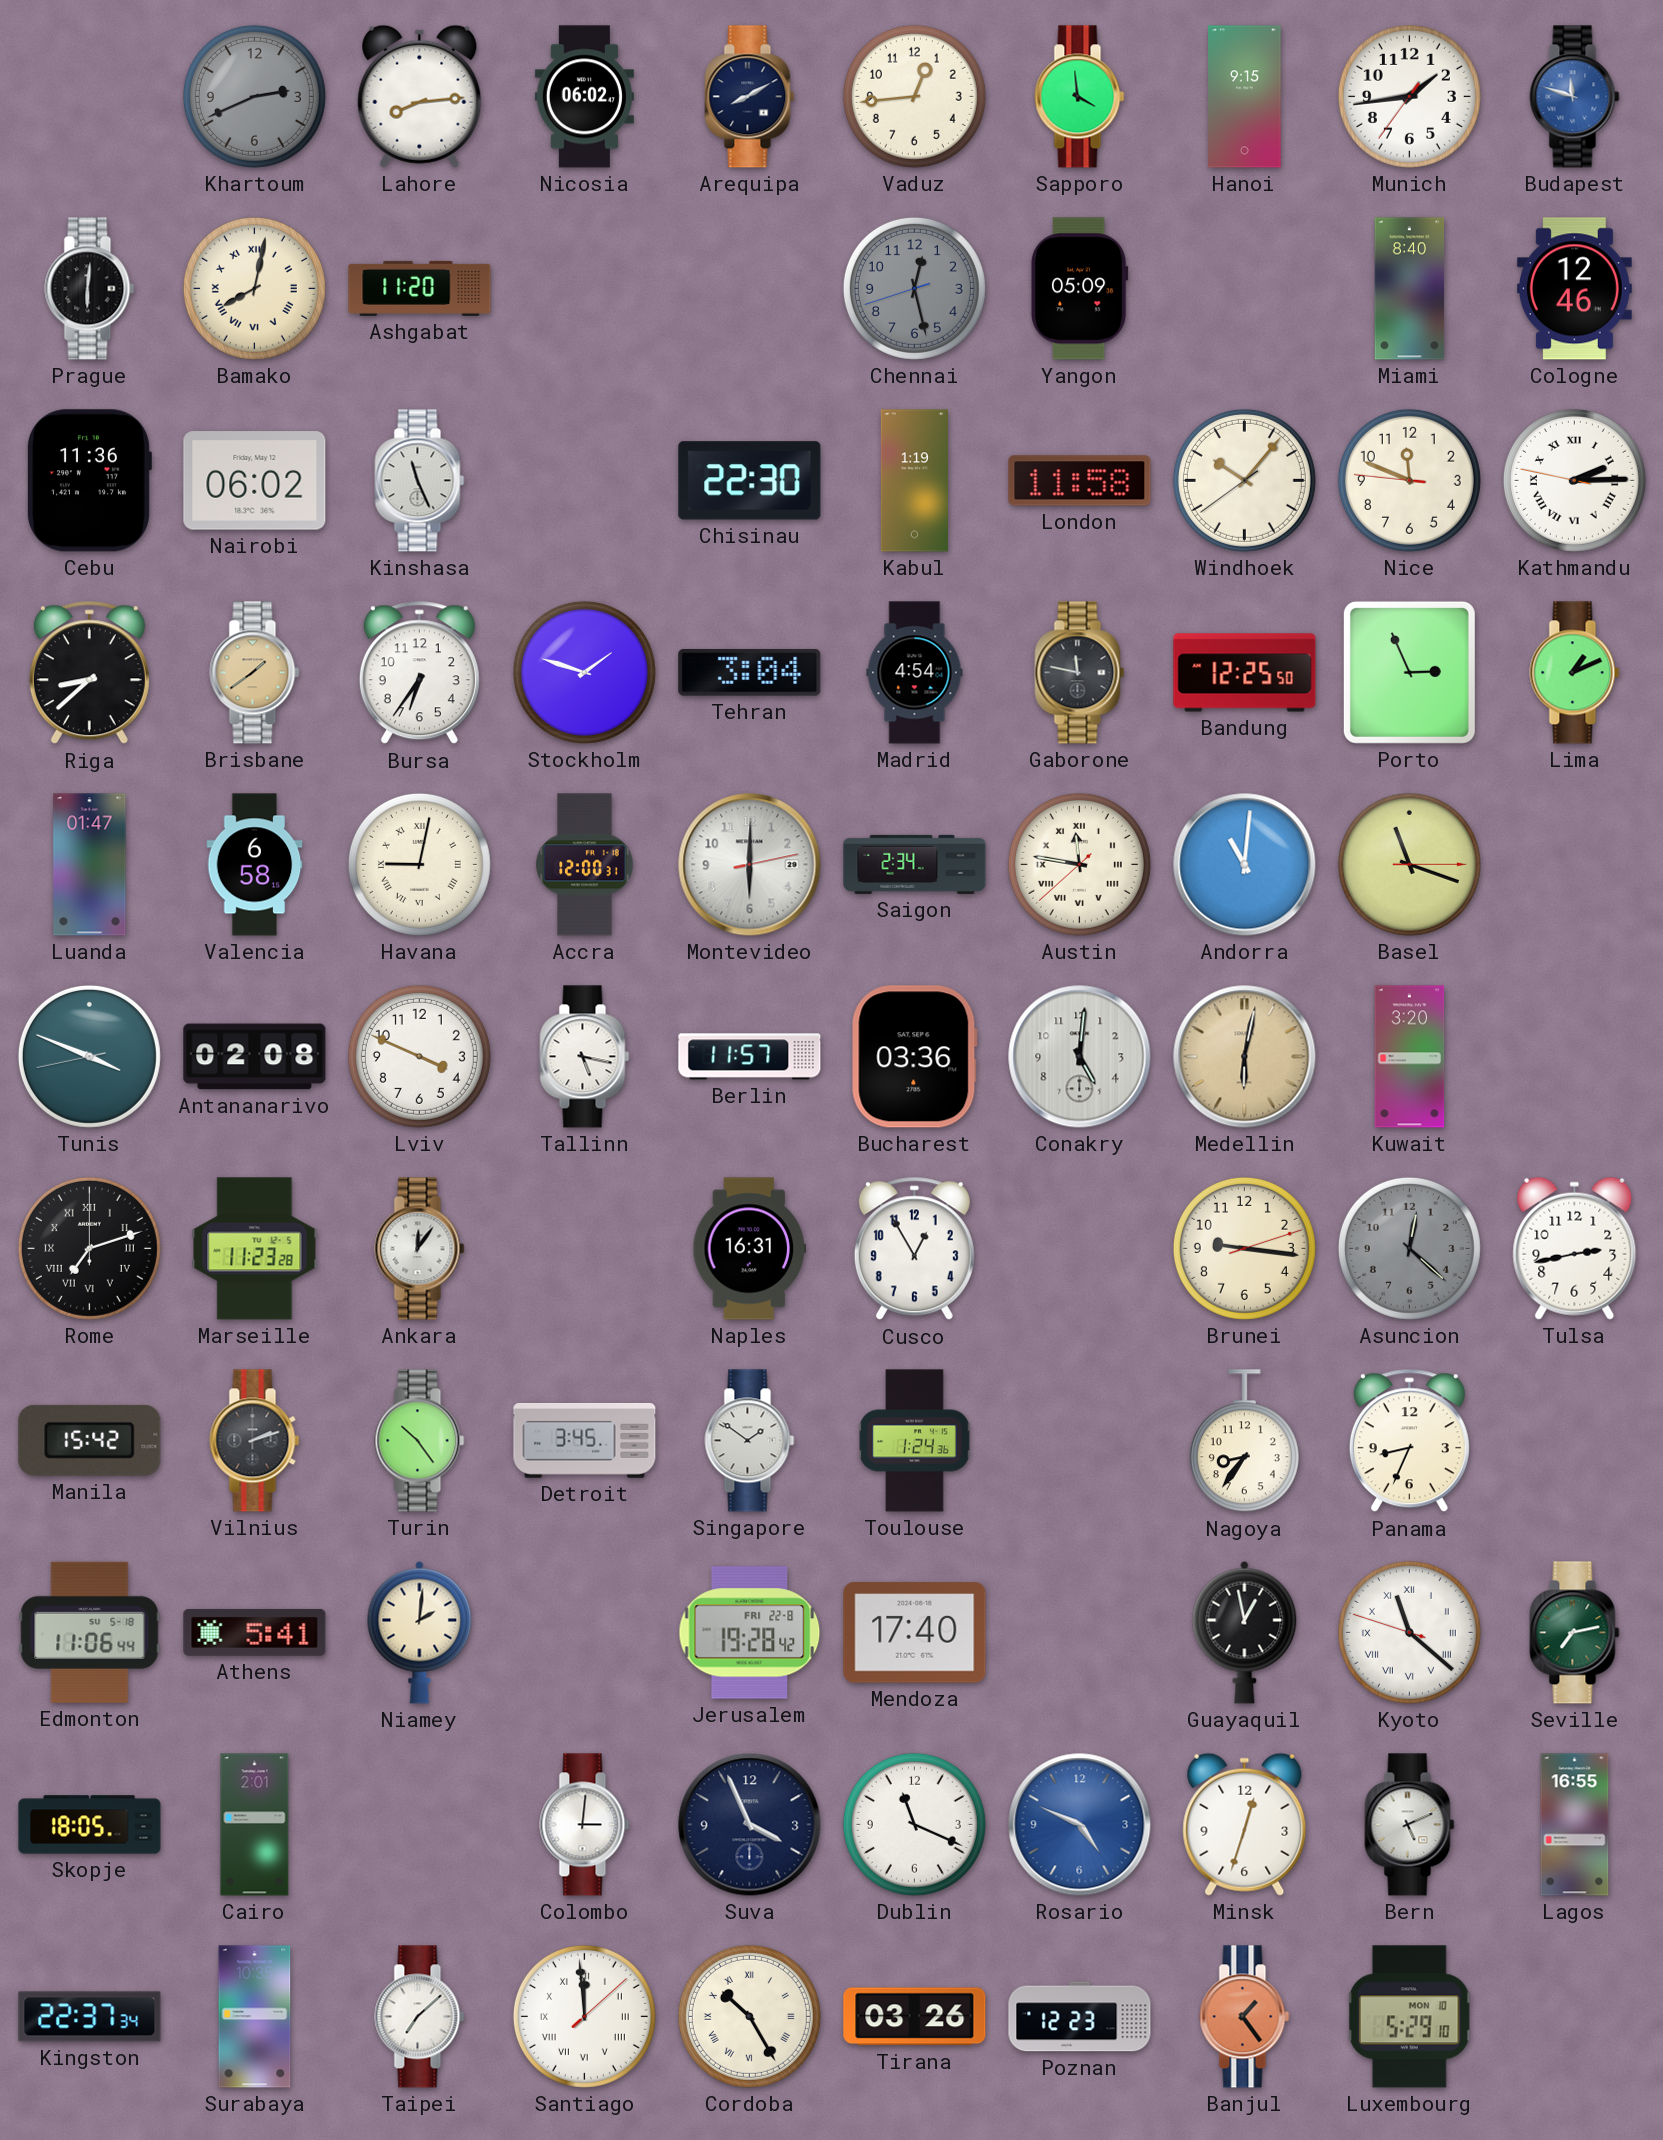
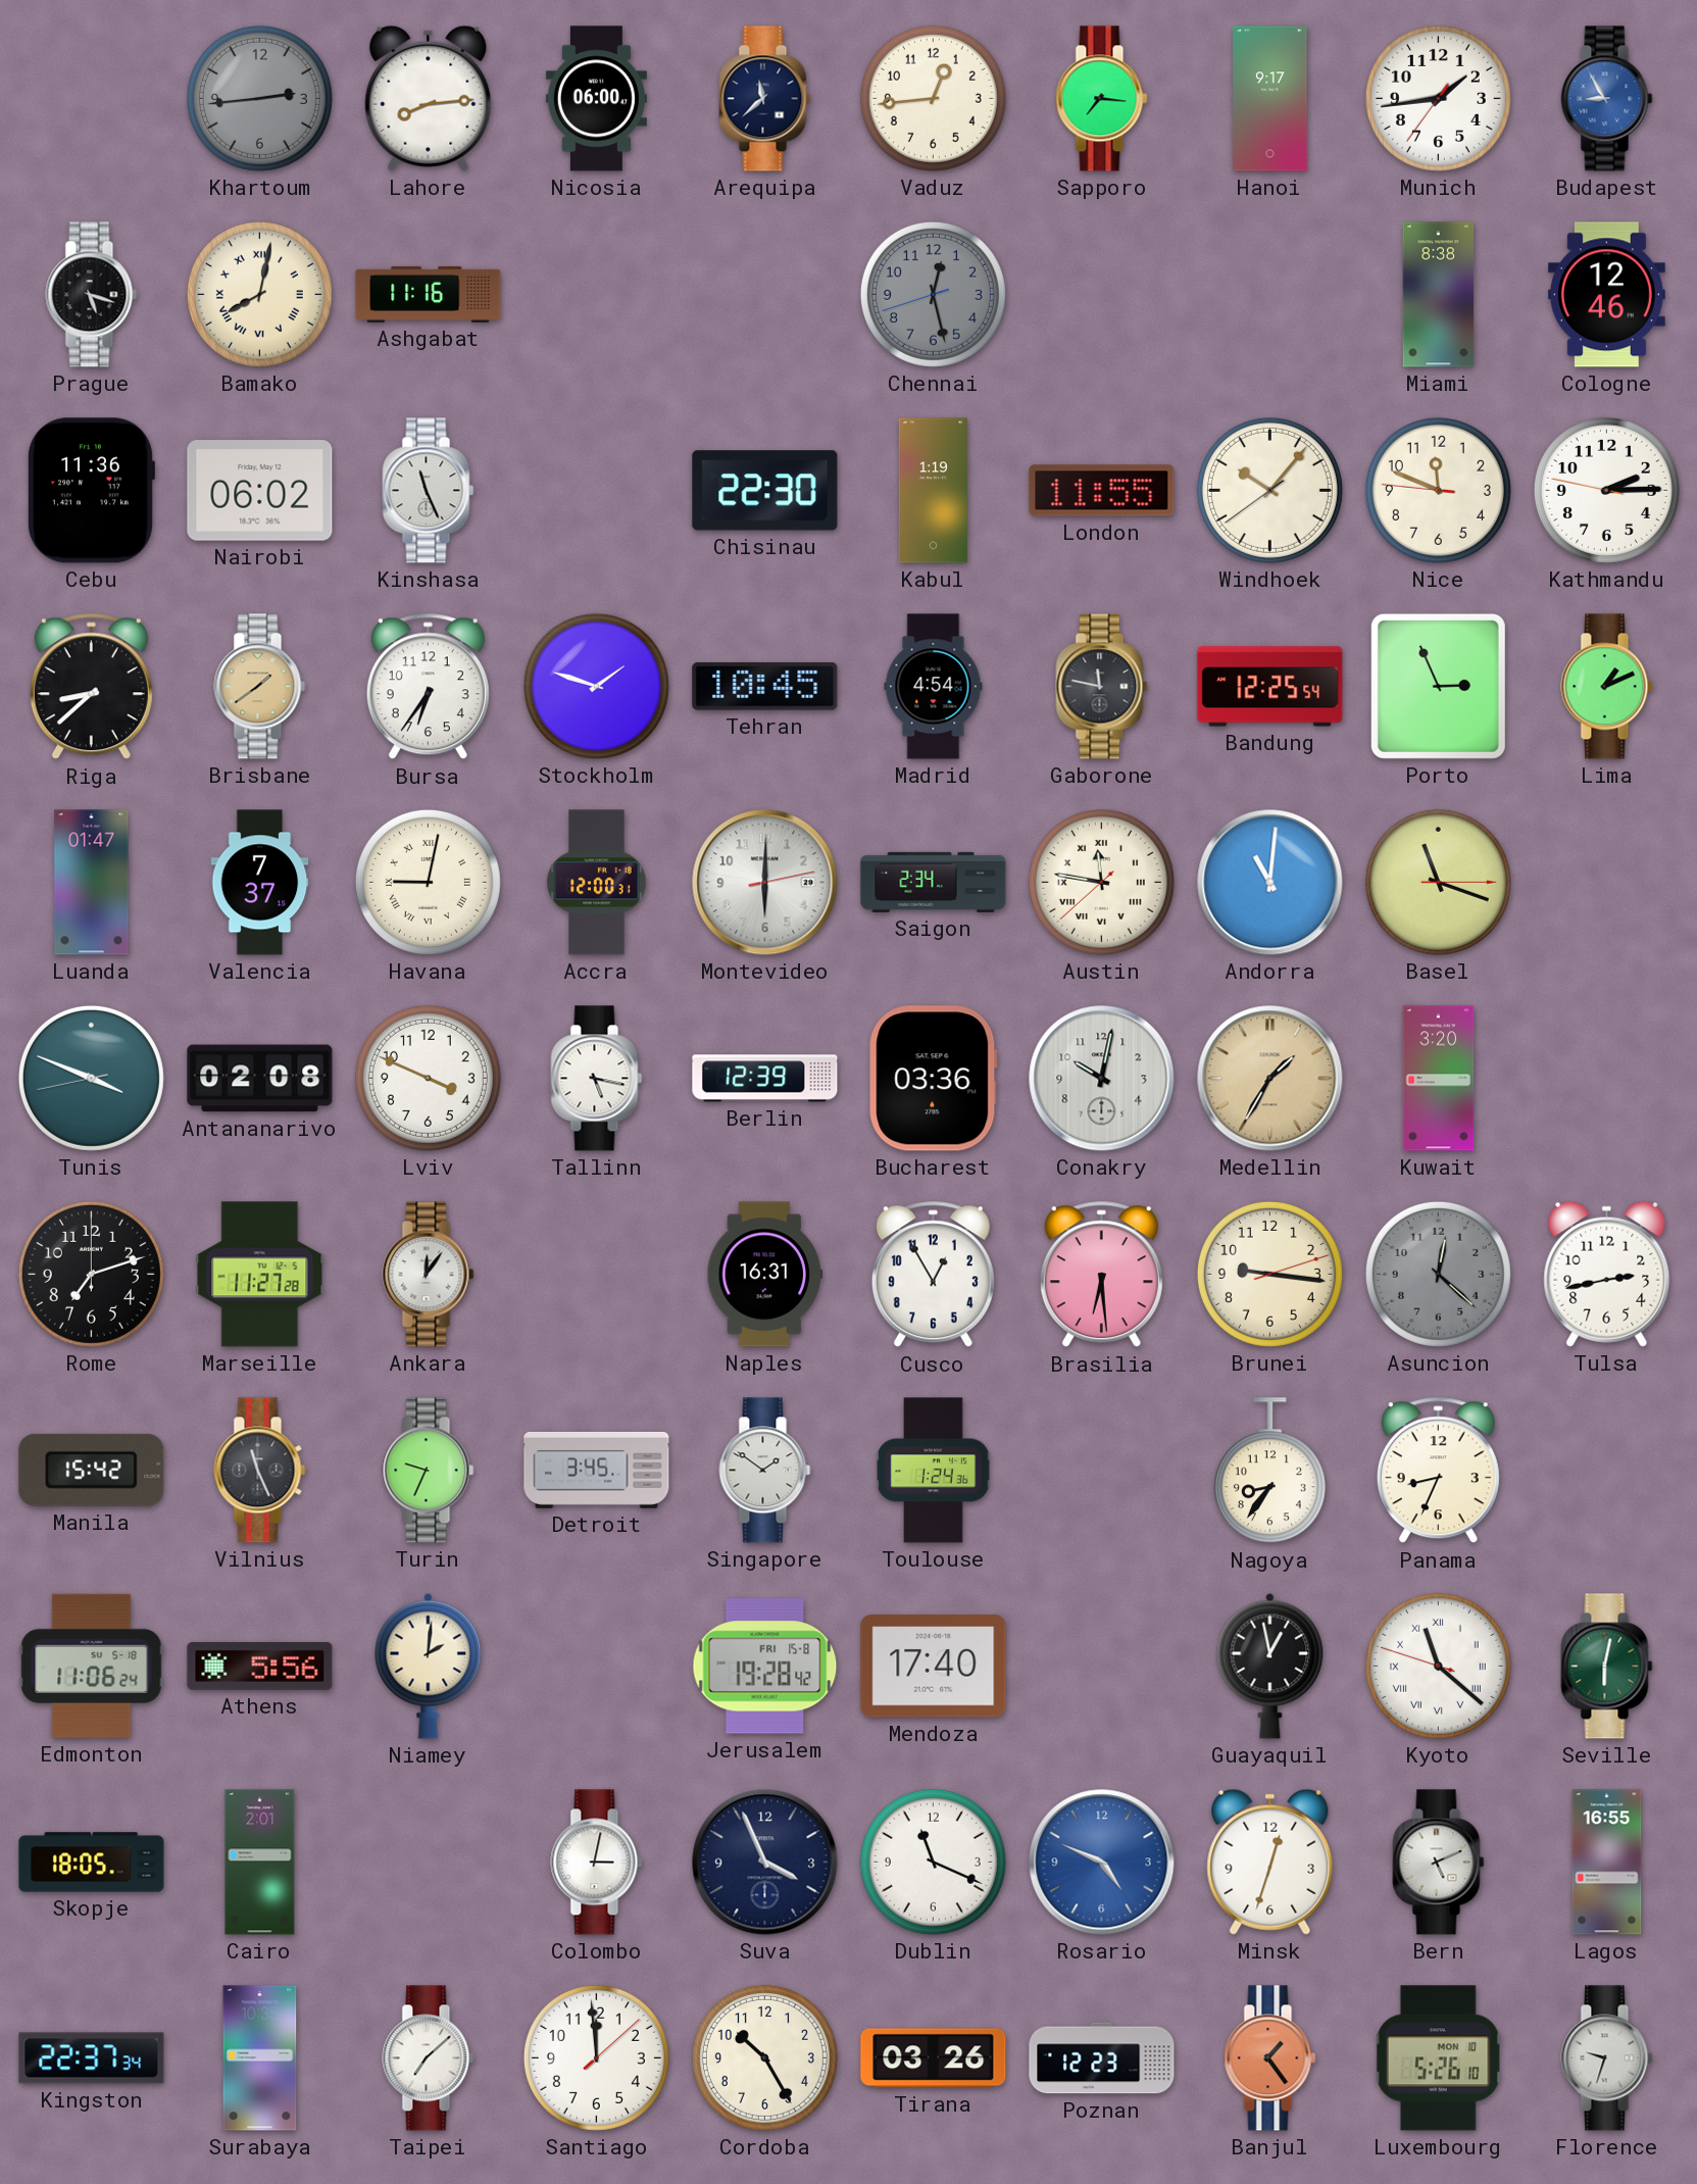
Khartoum: 2:41 -> 2:44 (259, 98)
Nicosia: 06:02 -> 06:00 (596, 99)
Arequipa: 8:10 -> 11:38 (765, 99)
Sapporo: 3:59 -> 7:16 (1102, 99)
Hanoi: 9:15 -> 9:17 (1270, 99)
Budapest: 11:48 -> 8:55 (1607, 99)
Prague: 6:01 -> 5:18 (92, 295)
Ashgabat: 11:20 -> 11:16 (429, 294)
Yangon: 05:09 -> none (1079, 289)
Miami: 8:40 -> 8:38 (1439, 295)
London: 11:58 -> 11:55 (1102, 491)
Kathmandu numerals: Roman -> Arabic (1606, 490)
Tehran: 3:04 -> 10:45 (765, 686)
Bandung: 12:25:50 -> 12:25:54 (1270, 687)
Valencia: 6:58 -> 7:37 (260, 883)
Berlin: 11:57 -> 12:39 (765, 1079)
Conakry: 5:01 -> 10:02 (1102, 1079)
Medellin: 6:02 -> 1:35 (1270, 1079)
Rome numerals: Roman -> Arabic (91, 1274)
Marseille: 11:23 -> 11:27 (260, 1275)
Brasilia: none -> 6:29 (1101, 1275)
Vilnius: 2:12 -> 11:26 (260, 1471)
Turin: 10:24 -> 9:34 (429, 1471)
Edmonton: 11:06:44 -> 11:06:24 (92, 1666)
Athens: 5:41 -> 5:56 (260, 1666)
Jerusalem date: FRI 22-8 -> FRI 15-8 (765, 1667)
Seville: 7:13 -> 6:02 (1607, 1667)
Colombo: 3:01 -> 3:02 (597, 1863)
Santiago numerals: Roman -> Arabic (596, 2057)
Cordoba numerals: Roman -> Arabic (764, 2057)
Luxembourg: 5:29 -> 5:26 (1439, 2058)
Florence: none -> 9:33 (1607, 2058)
